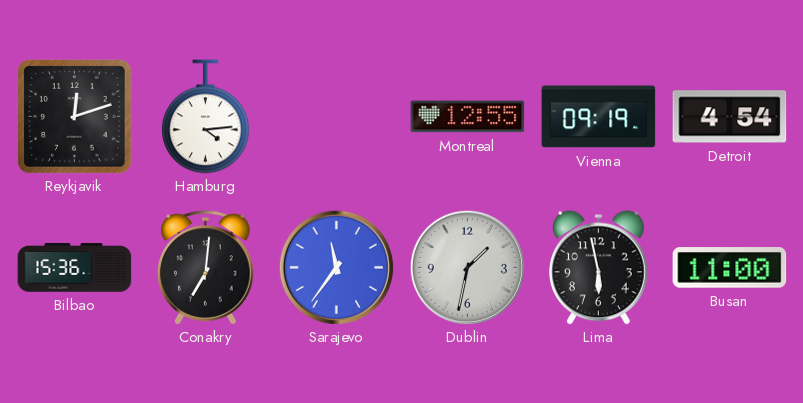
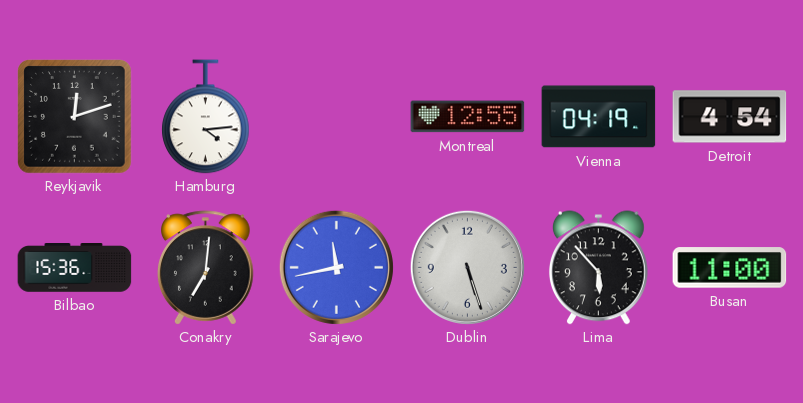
Vienna: 09:19 -> 04:19 (599, 117)
Sarajevo: 11:36 -> 11:43 (336, 267)
Dublin: 1:32 -> 5:27 (467, 267)
Lima: 5:58 -> 5:53 (598, 268)
